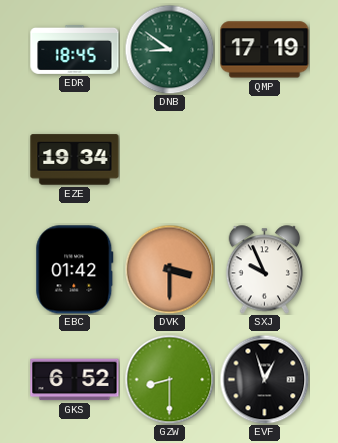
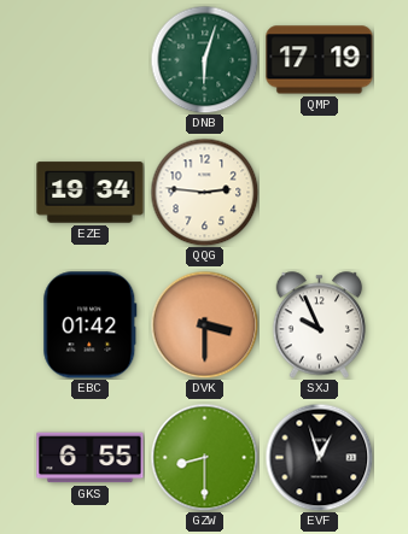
EDR: 18:45 -> none (75, 49)
DNB: 8:51 -> 6:03 (204, 59)
QQG: none -> 2:46 (204, 192)
GKS: 6:52 -> 6:55 (91, 458)
